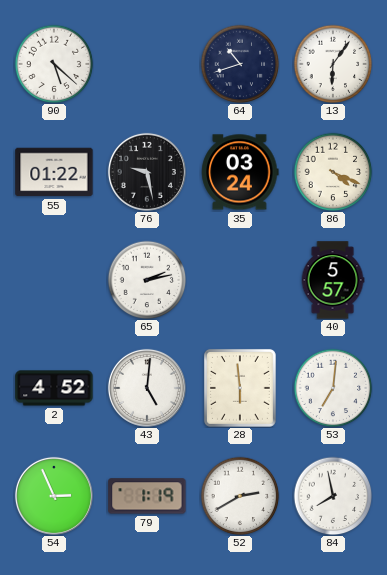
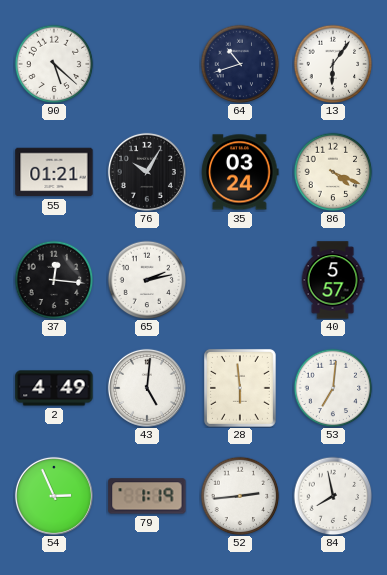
55: 01:22 -> 01:21 (54, 172)
76: 9:28 -> 10:05 (147, 172)
37: none -> 12:16 (54, 280)
2: 4:52 -> 4:49 (54, 388)
52: 2:40 -> 2:44 (240, 496)
